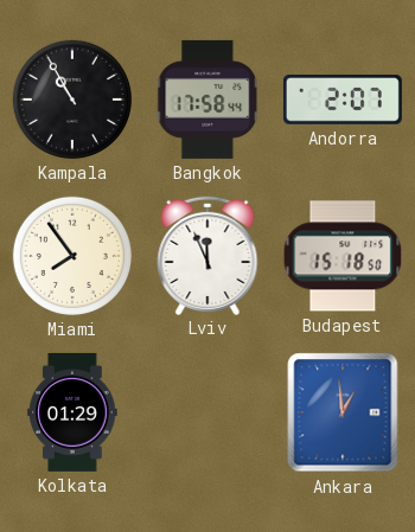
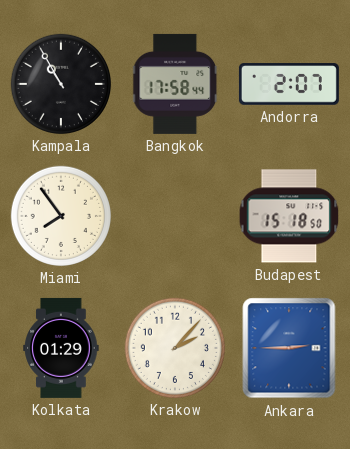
Lviv: 11:56 -> none (207, 255)
Krakow: none -> 2:07 (175, 348)
Ankara: 12:59 -> 2:45 (289, 348)
